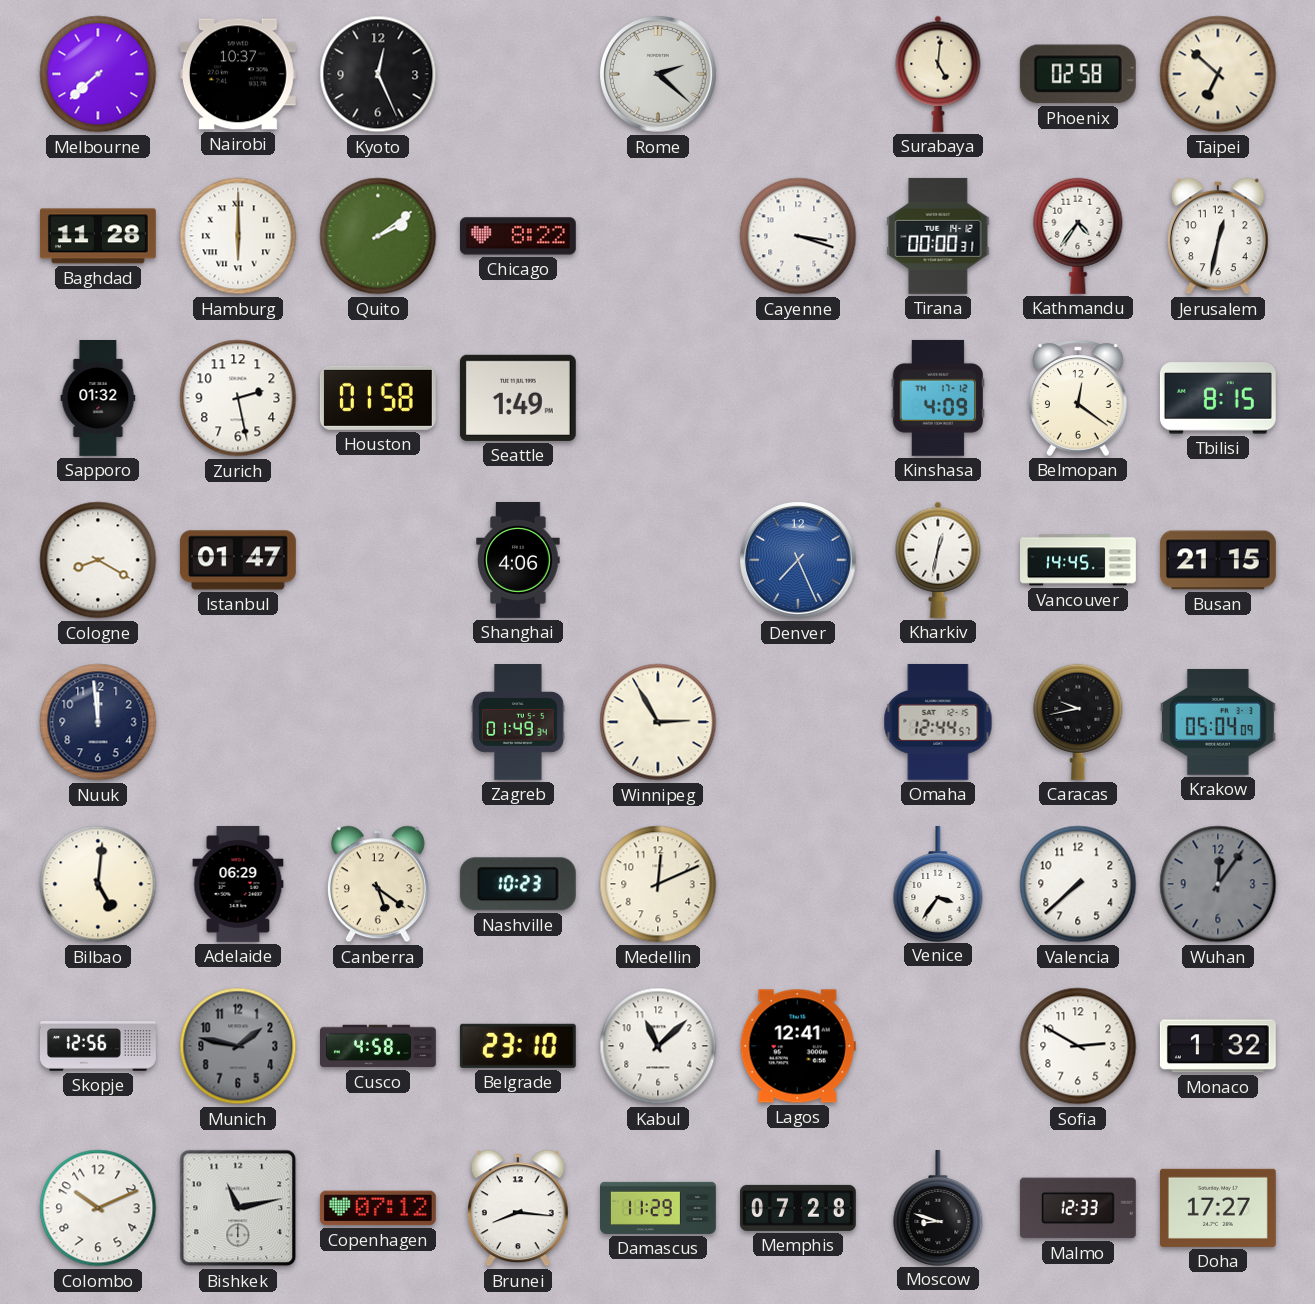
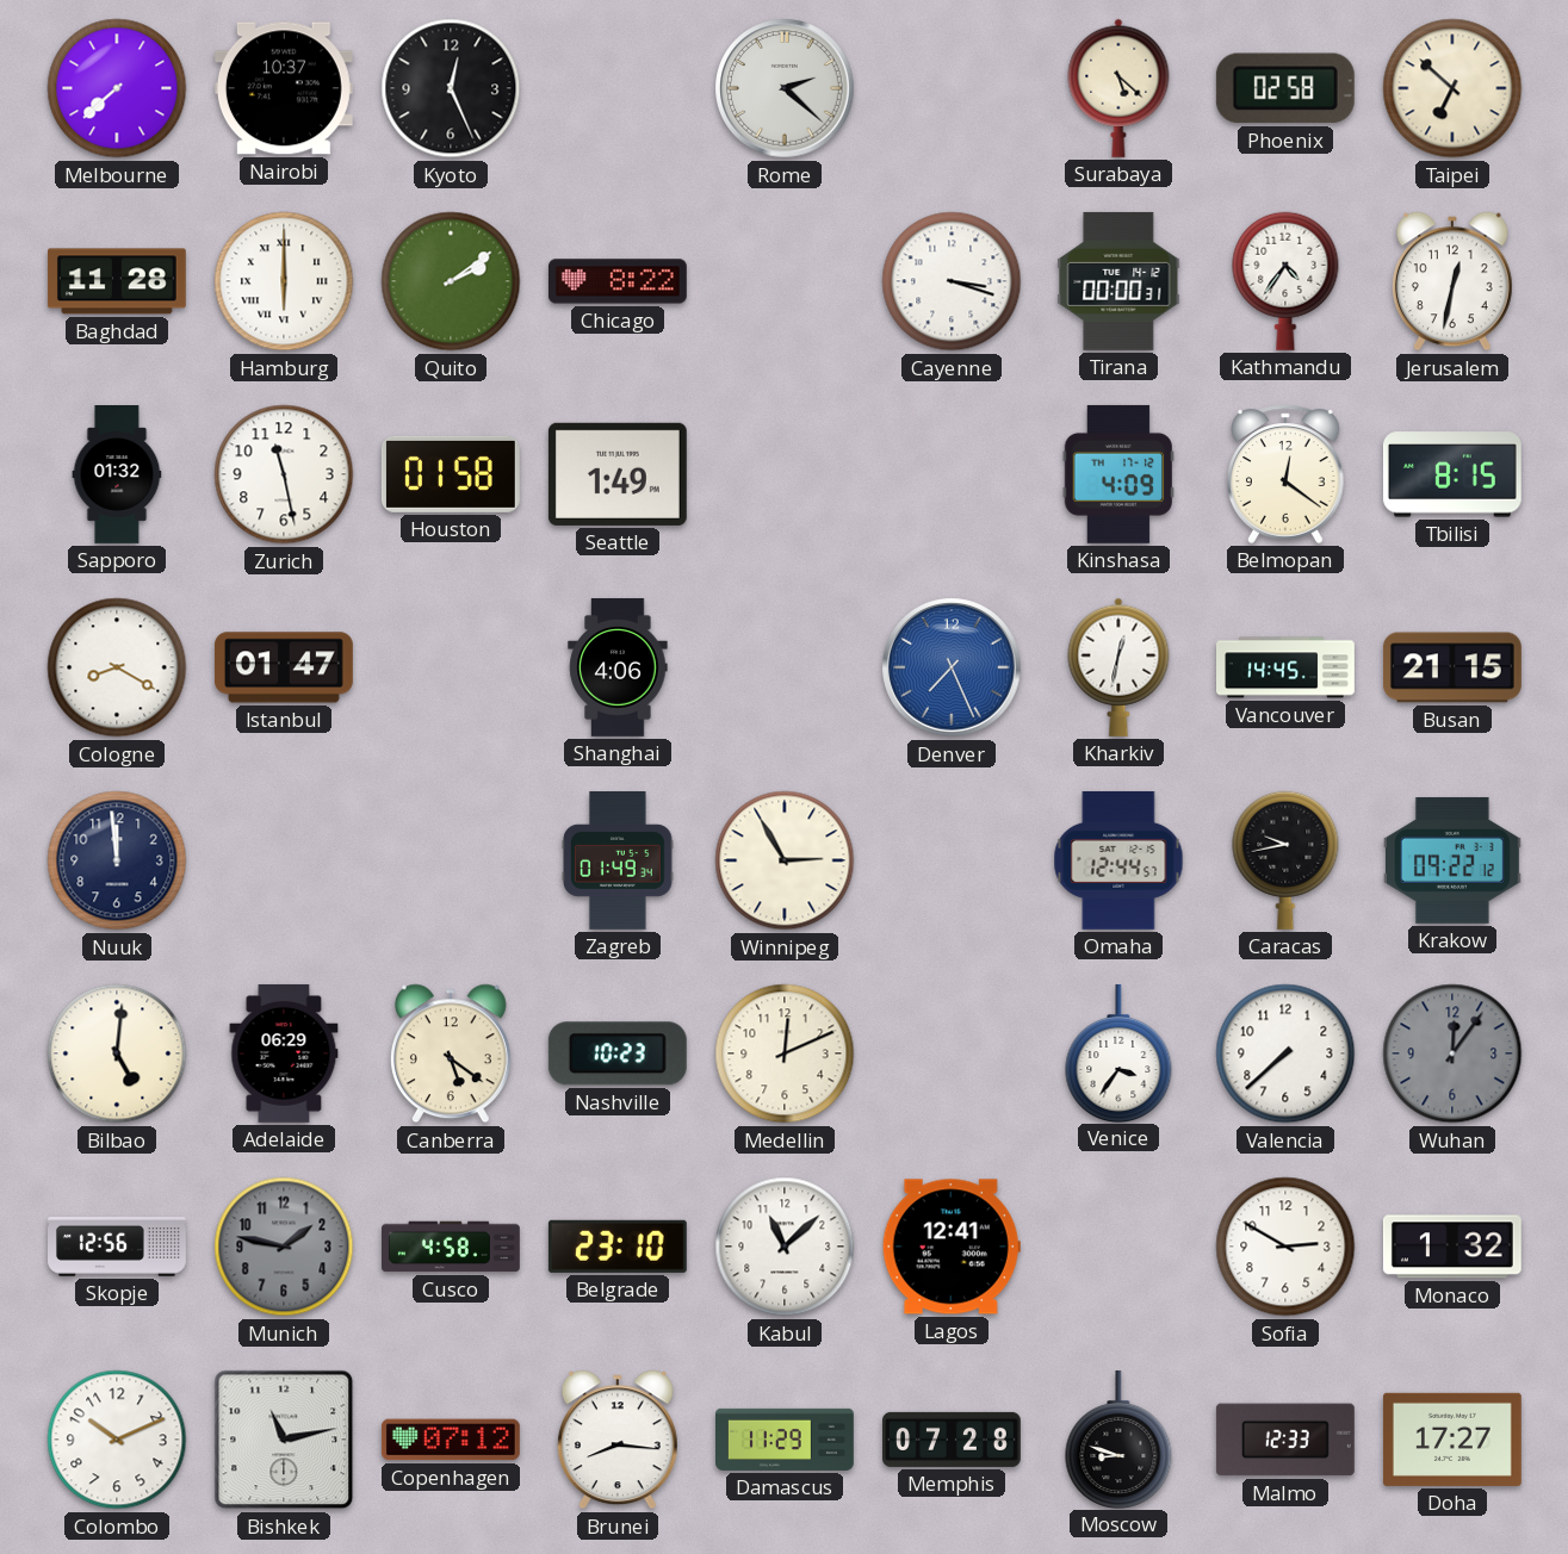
Surabaya: 5:01 -> 5:22 (1118, 88)
Zurich: 2:28 -> 11:28 (284, 474)
Krakow: 05:04 -> 09:22 (1452, 860)
